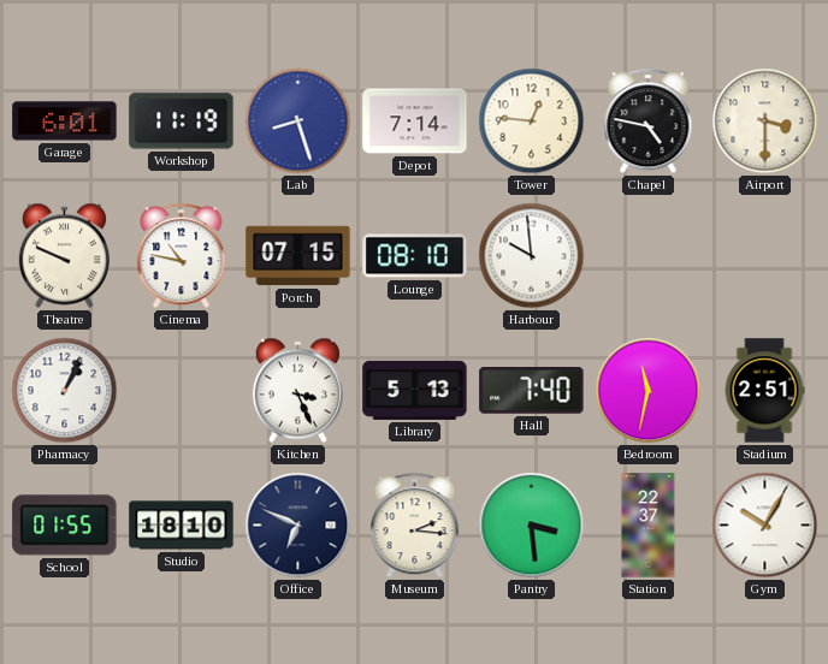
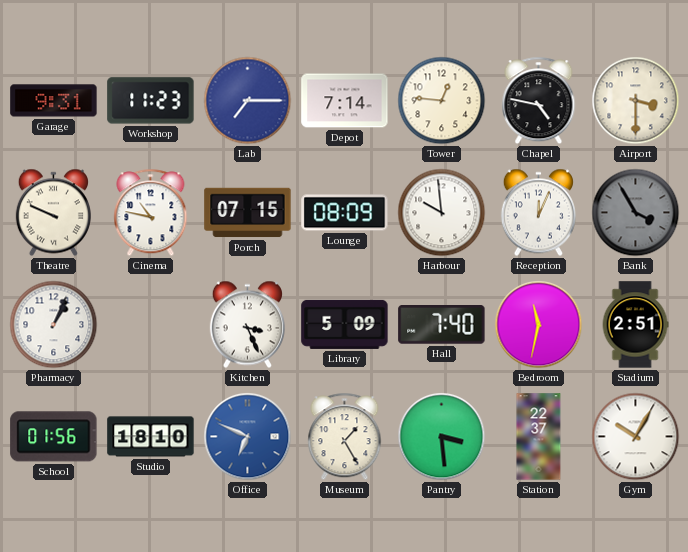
Garage: 6:01 -> 9:31 (54, 101)
Workshop: 11:19 -> 11:23 (151, 101)
Lab: 8:27 -> 7:15 (248, 101)
Lounge: 08:10 -> 08:09 (345, 213)
Reception: none -> 12:04 (538, 213)
Bank: none -> 3:55 (636, 213)
Library: 5:13 -> 5:09 (345, 324)
School: 01:55 -> 01:56 (54, 437)
Office dial: navy -> blue (248, 437)
Museum: 2:16 -> 1:25 (345, 437)
